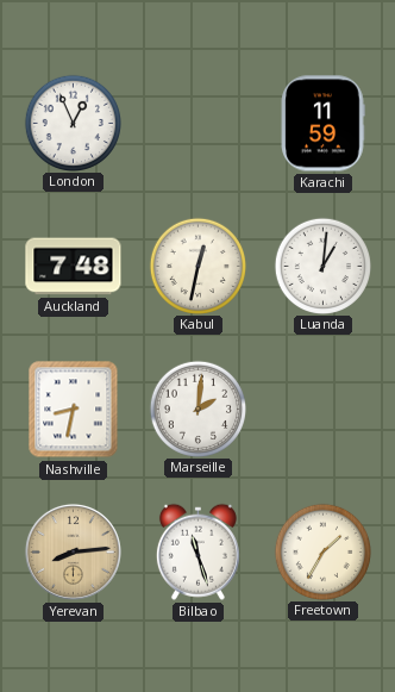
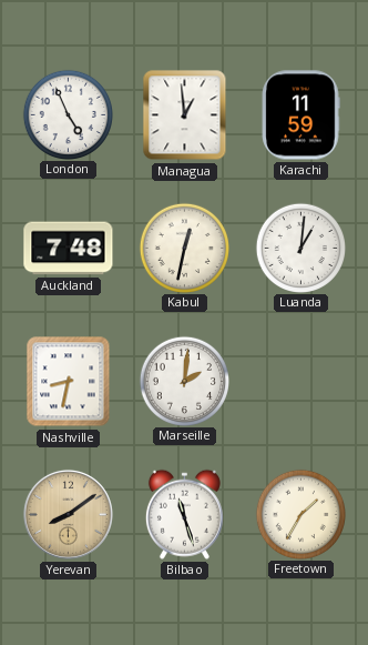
London: 12:56 -> 4:56 (68, 114)
Managua: none -> 12:59 (185, 115)
Yerevan: 8:14 -> 8:09 (68, 514)
